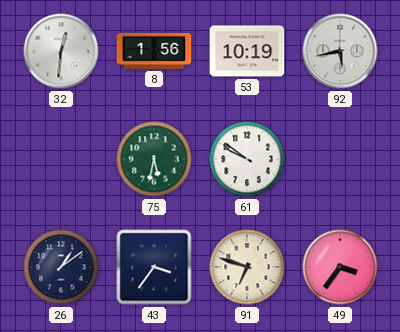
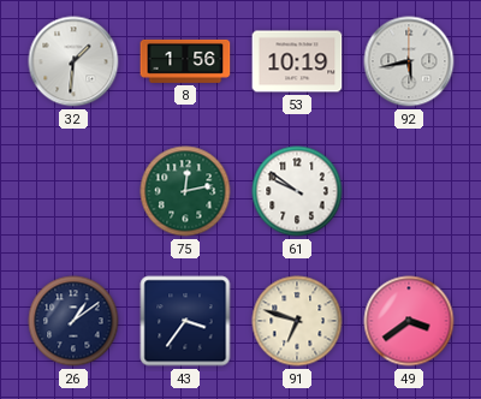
32: 12:31 -> 1:31 (73, 61)
75: 5:32 -> 12:13 (185, 191)
49: 3:36 -> 3:39 (409, 321)
